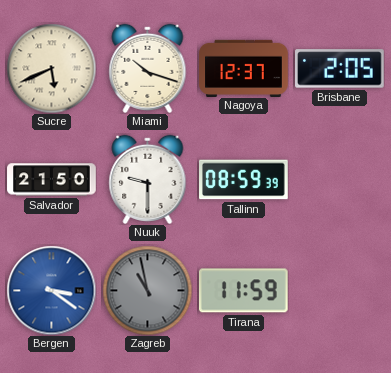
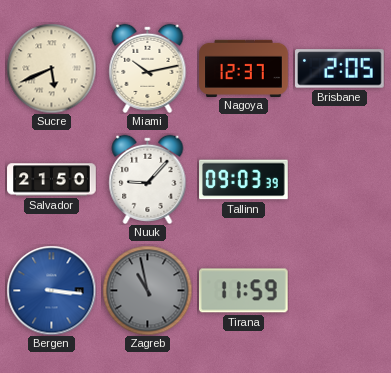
Miami: 10:18 -> 10:13 (148, 68)
Nuuk: 9:30 -> 9:07 (148, 179)
Tallinn: 08:59 -> 09:03 (244, 180)
Bergen: 3:21 -> 3:16 (51, 290)
